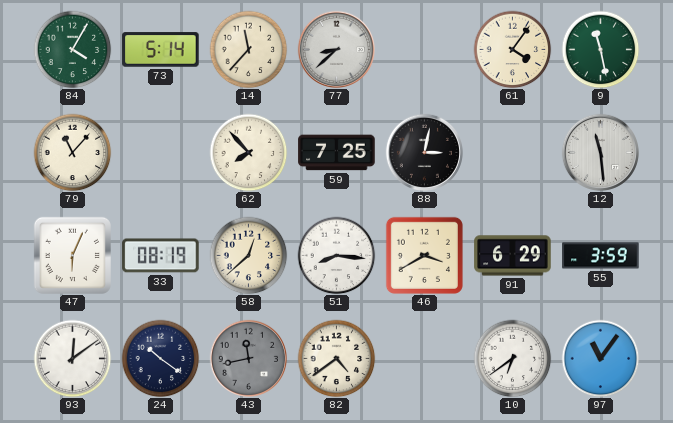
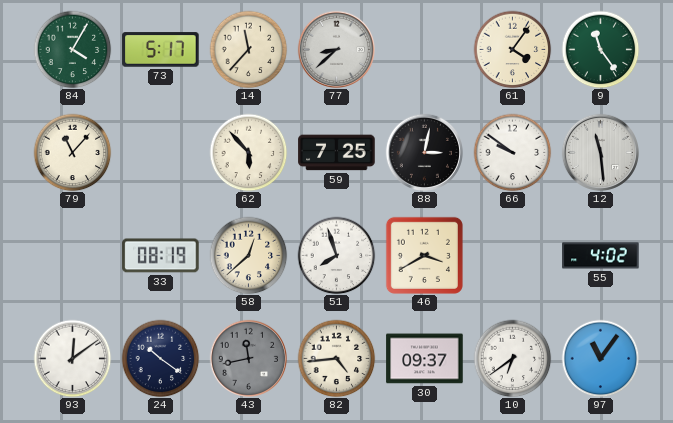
73: 5:14 -> 5:17 (161, 50)
9: 11:28 -> 11:24 (600, 49)
62: 7:53 -> 5:53 (248, 152)
66: none -> 9:51 (512, 152)
47: 6:04 -> none (72, 255)
51: 8:16 -> 7:57 (336, 255)
91: 6:29 -> none (513, 256)
55: 3:59 -> 4:02 (601, 256)
82: 4:39 -> 4:44 (336, 358)
30: none -> 09:37 (425, 359)
